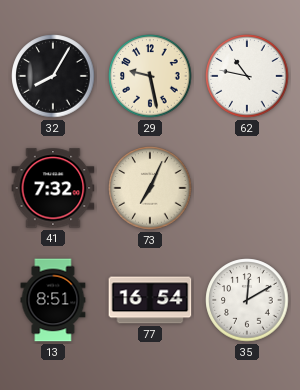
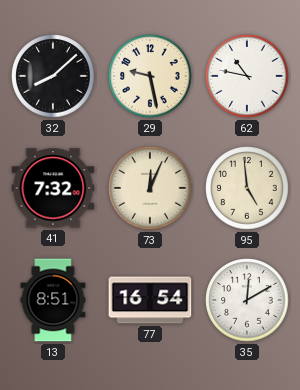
32: 8:05 -> 8:08 (53, 76)
73: 7:04 -> 12:04 (150, 188)
95: none -> 4:59 (247, 188)
